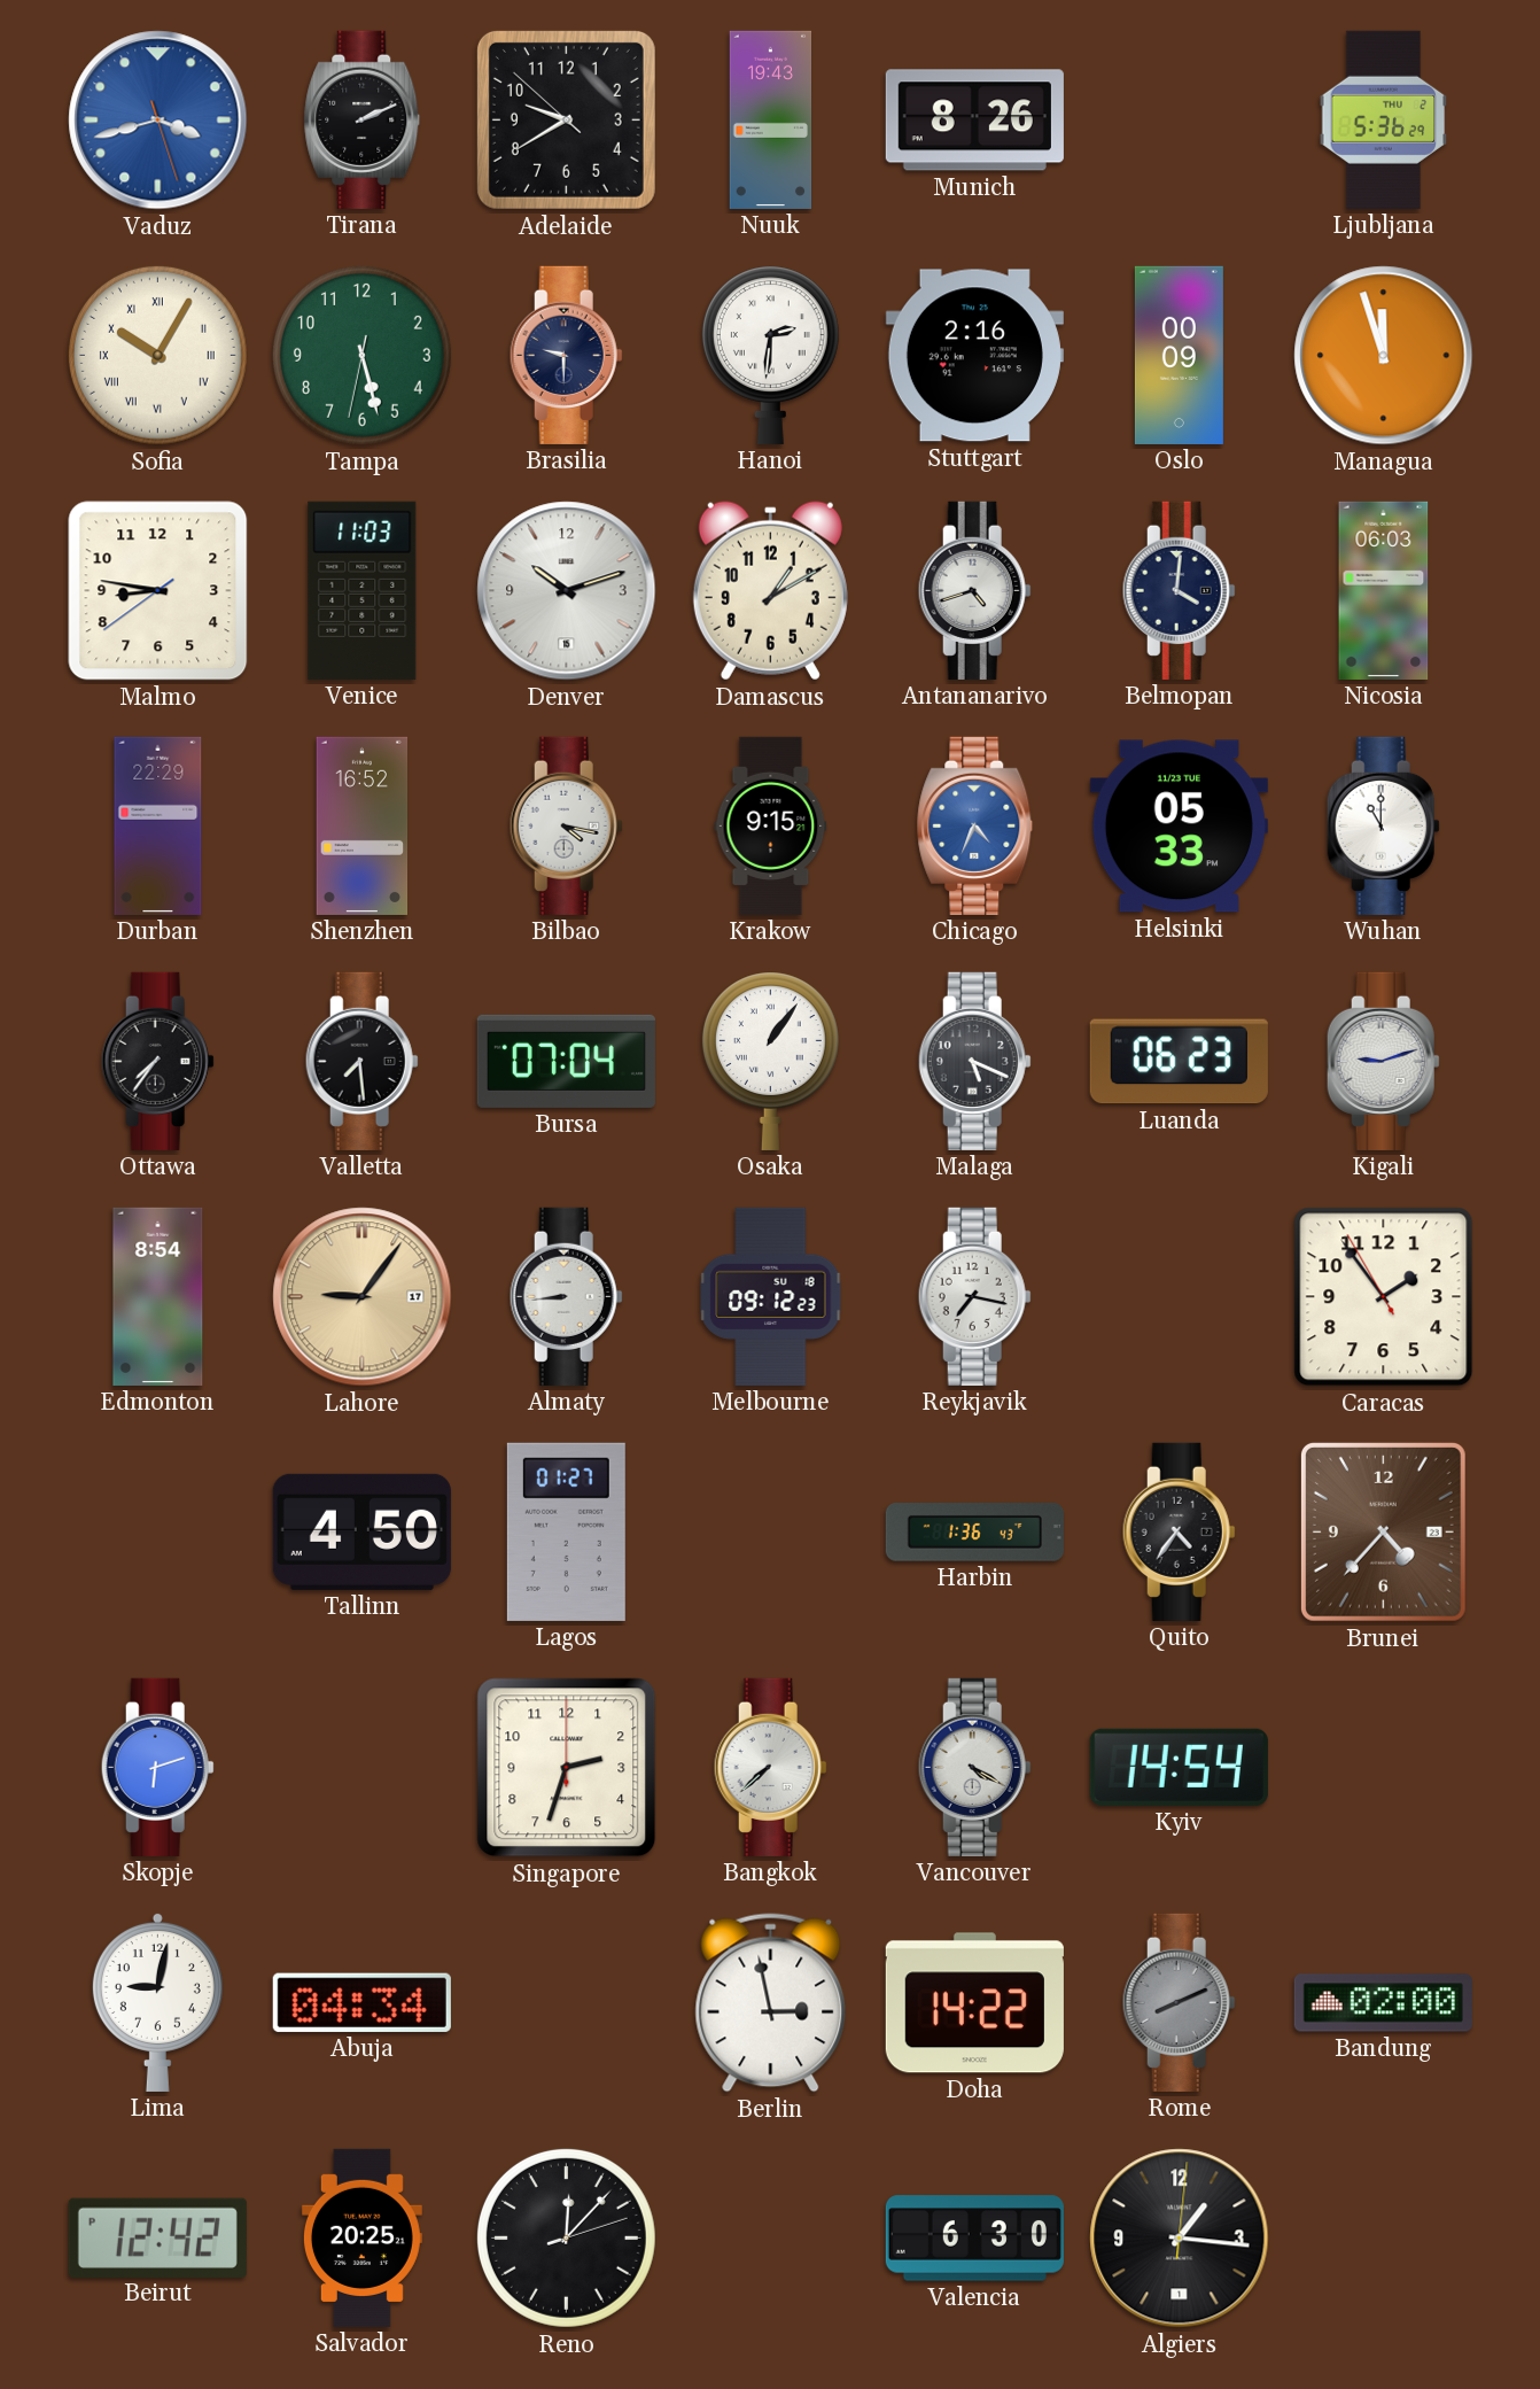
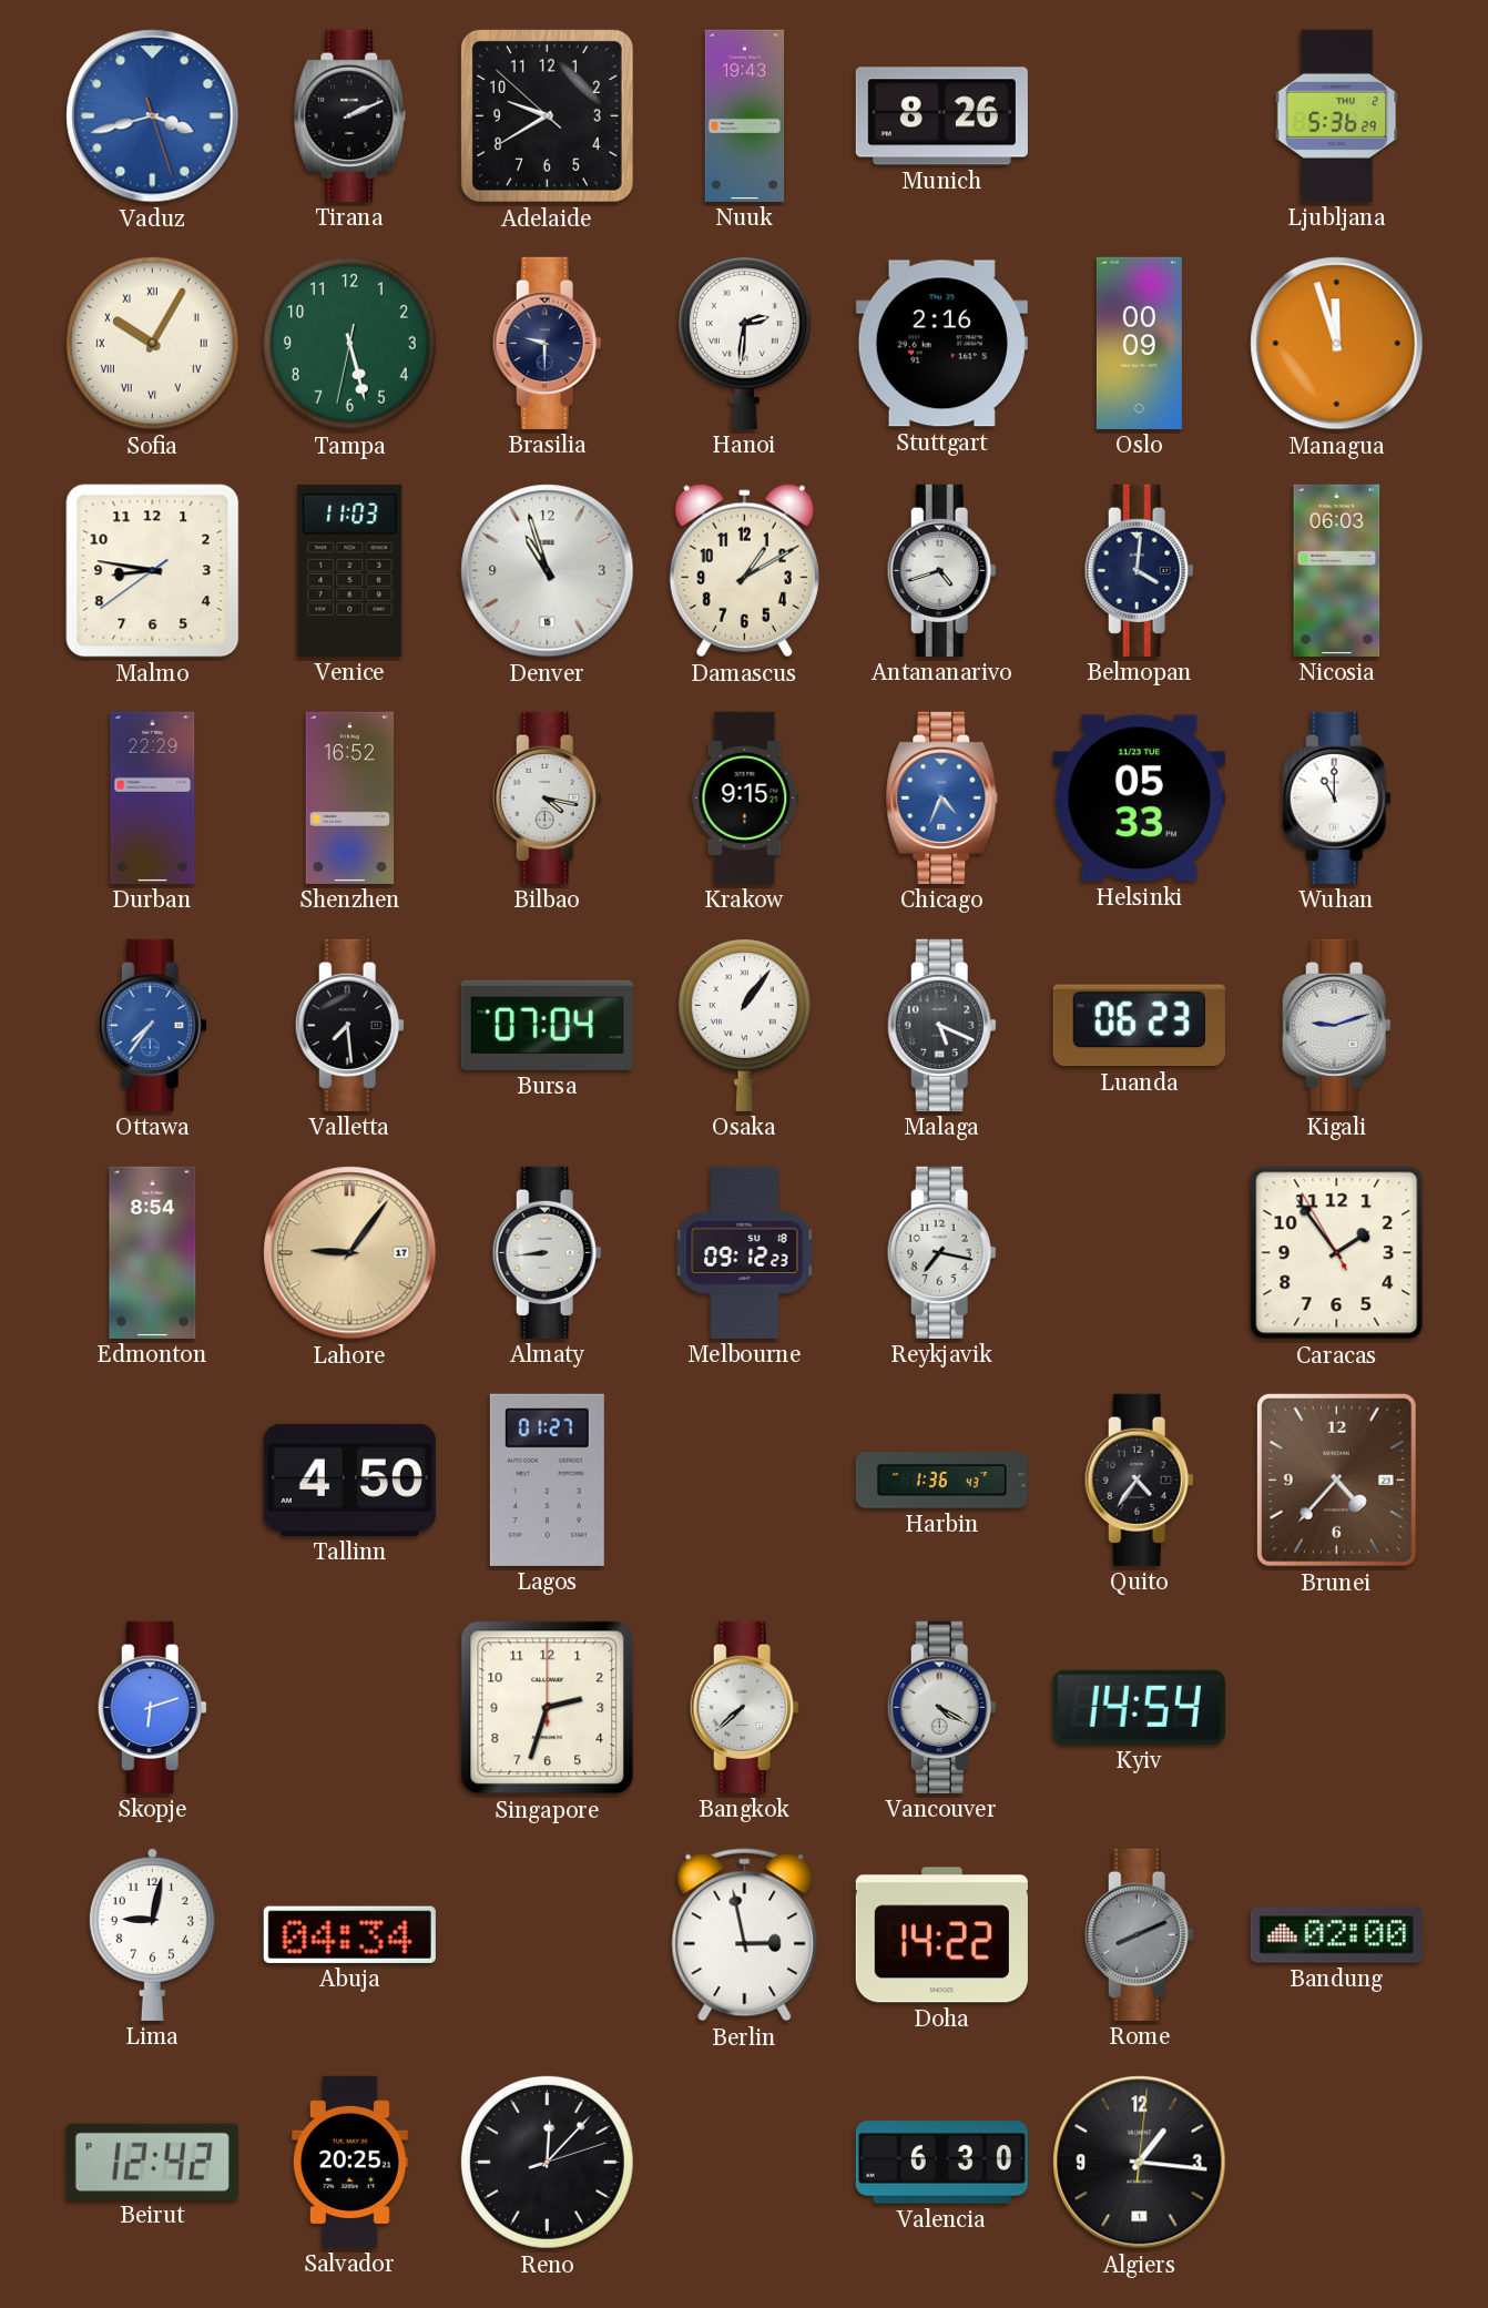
Denver: 10:12 -> 10:57 (548, 571)
Ottawa dial: black -> blue (152, 1025)
